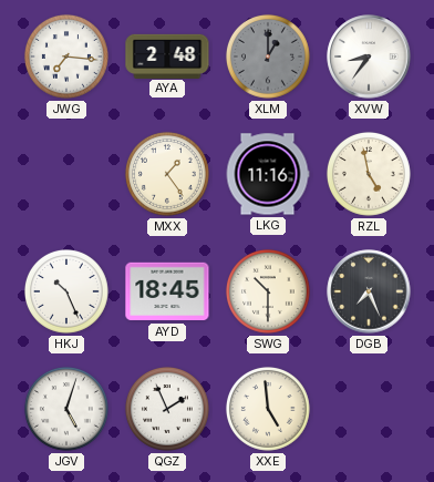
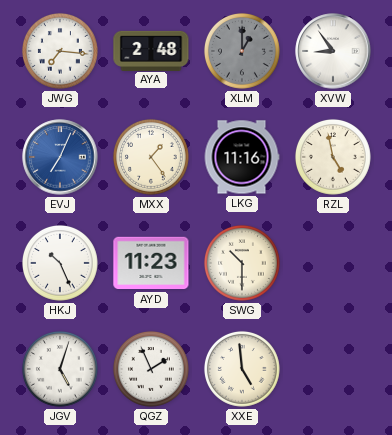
XVW: 8:36 -> 8:54 (333, 51)
EVJ: none -> 7:04 (60, 157)
AYD: 18:45 -> 11:23 (151, 263)
DGB: 7:26 -> none (369, 291)
